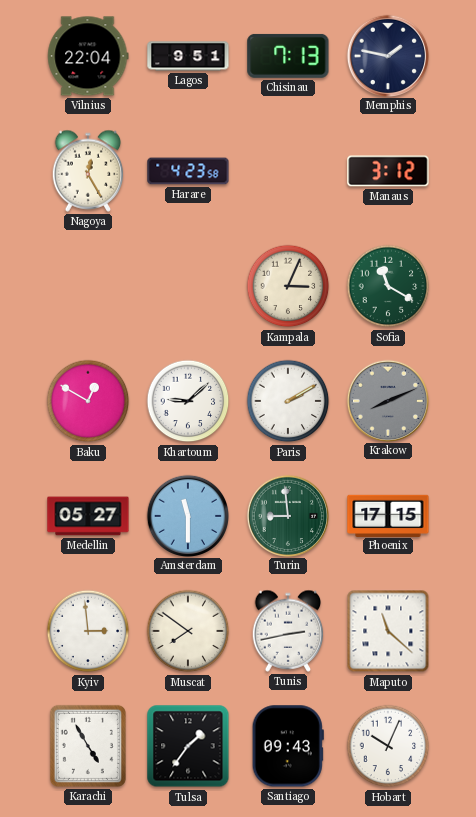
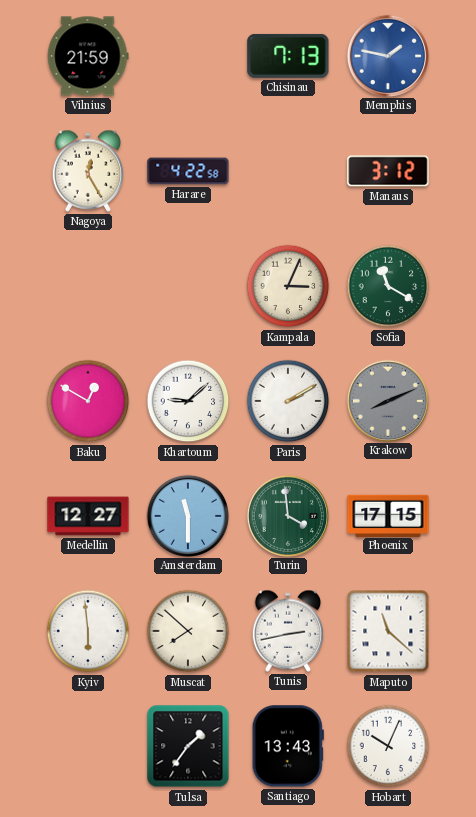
Vilnius: 22:04 -> 21:59 (88, 56)
Lagos: 9:51 -> none (188, 56)
Memphis dial: navy -> blue (387, 55)
Harare: 4:23 -> 4:22 (188, 171)
Medellin: 05:27 -> 12:27 (88, 516)
Turin: 8:59 -> 3:59 (287, 515)
Kyiv: 2:59 -> 5:59 (88, 631)
Muscat: 7:51 -> 7:52 (188, 631)
Karachi: 4:55 -> none (88, 746)
Santiago: 09:43 -> 13:43 (288, 746)
